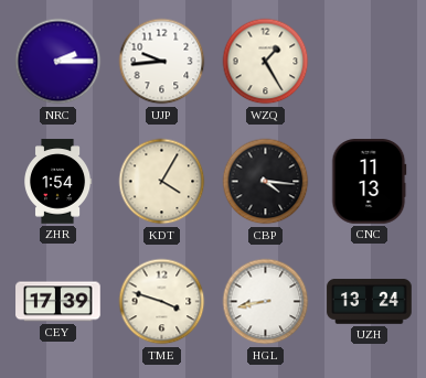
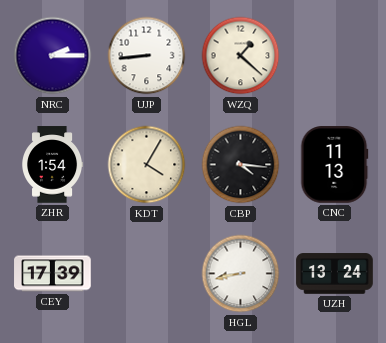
UJP: 9:44 -> 8:44 (147, 56)
WZQ: 1:25 -> 1:22 (241, 56)
TME: 3:48 -> none (162, 302)
